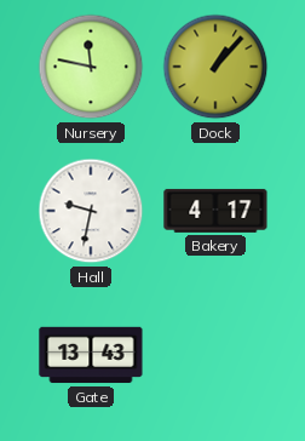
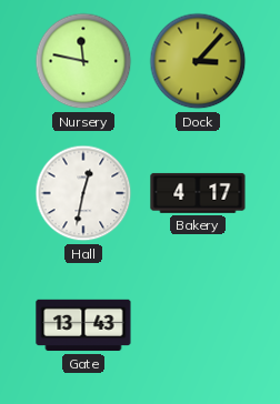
Dock: 1:07 -> 3:07 (198, 61)
Hall: 9:32 -> 12:32 (83, 193)
